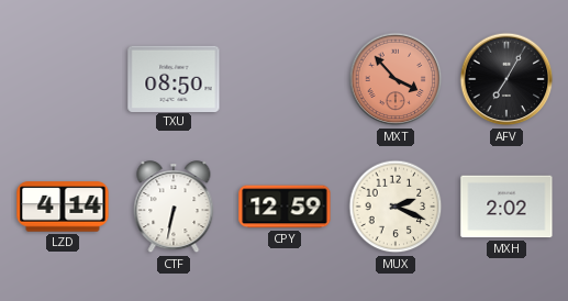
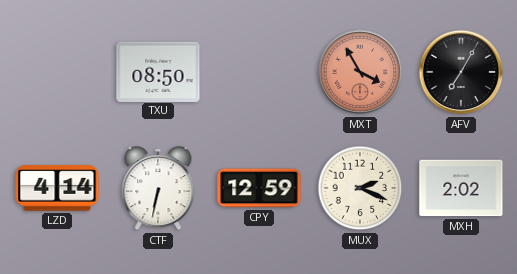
MXT: 3:53 -> 3:55 (360, 72)
